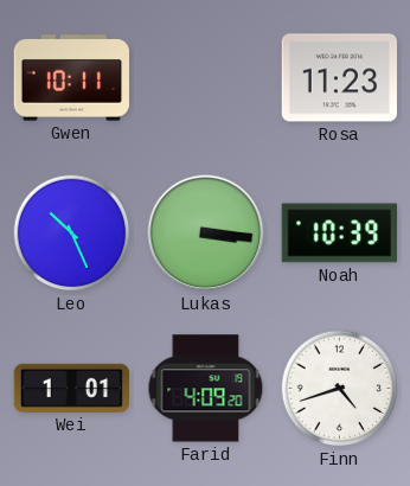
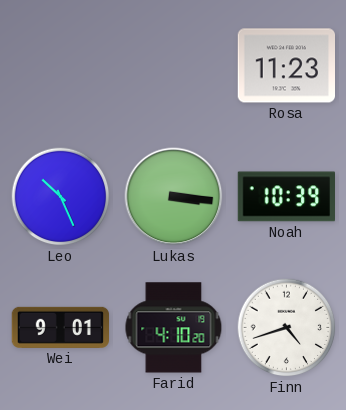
Gwen: 10:11 -> none (71, 78)
Wei: 1:01 -> 9:01 (60, 327)
Farid: 4:09 -> 4:10 (174, 328)
